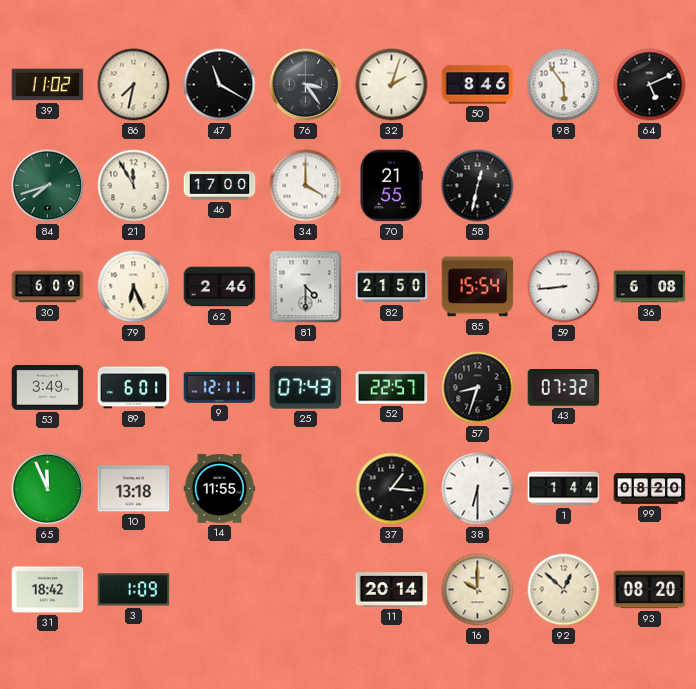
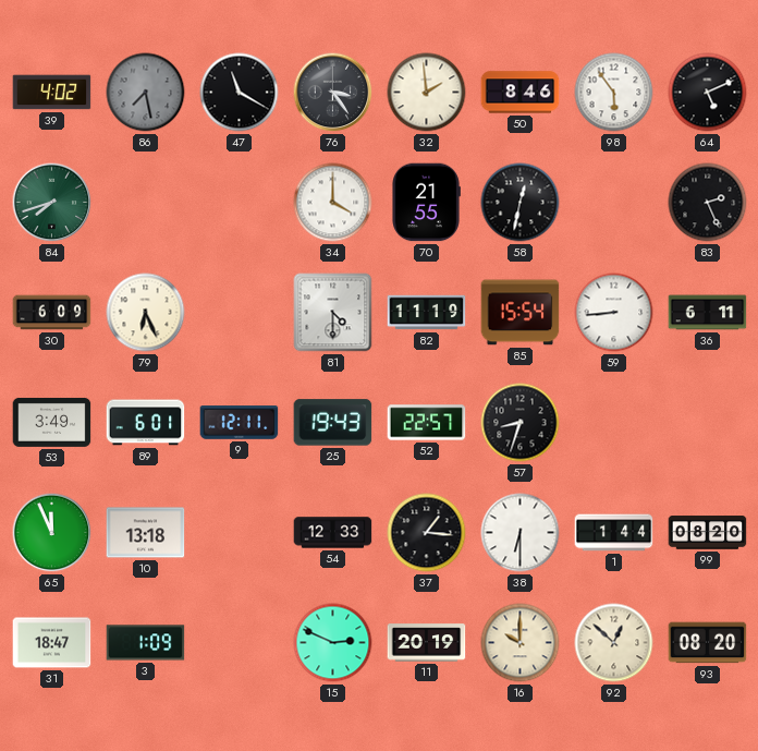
39: 11:02 -> 4:02 (52, 93)
86: 7:32 -> 7:28 (146, 93)
86 dial: cream -> grey (146, 93)
32: 2:03 -> 1:59 (427, 93)
21: 11:55 -> none (134, 186)
46: 17:00 -> none (220, 186)
83: none -> 2:26 (708, 203)
62: 2:46 -> none (220, 287)
82: 21:50 -> 11:19 (427, 313)
36: 6:08 -> 6:11 (708, 313)
25: 07:43 -> 19:43 (333, 423)
43: 07:32 -> none (564, 388)
14: 11:55 -> none (220, 489)
54: none -> 12:33 (333, 533)
31: 18:42 -> 18:47 (52, 643)
15: none -> 2:49 (333, 643)
11: 20:14 -> 20:19 (427, 643)
